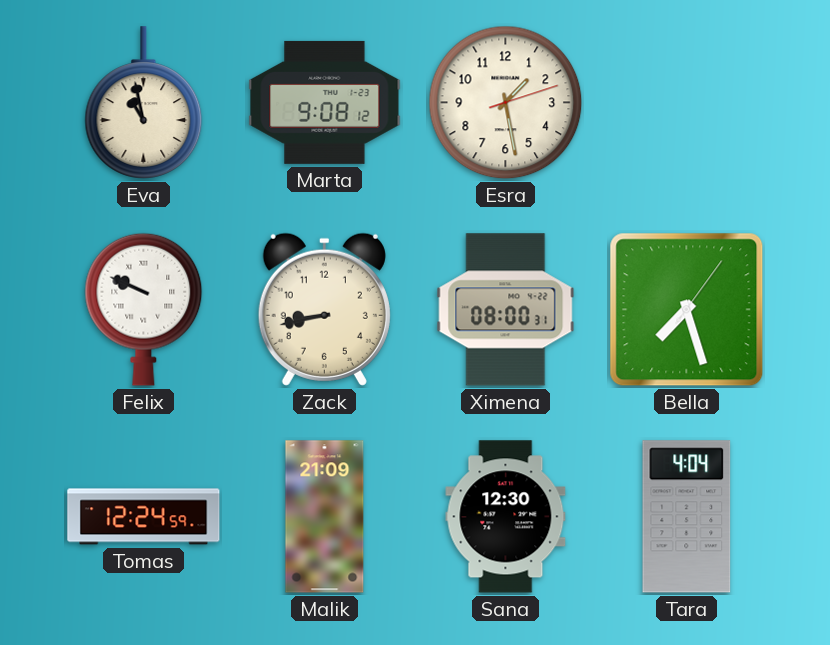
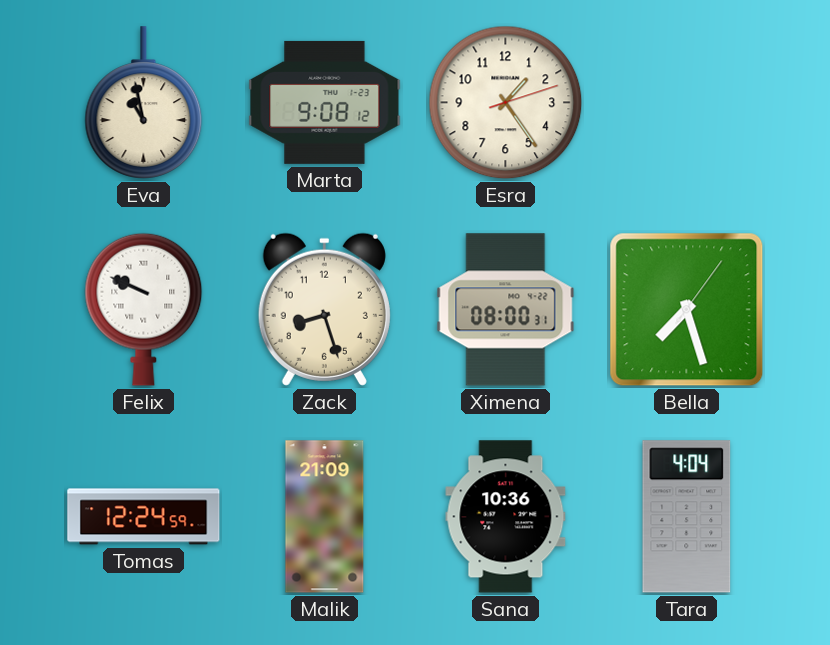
Esra: 1:28 -> 1:24 (506, 103)
Zack: 8:43 -> 8:27 (324, 309)
Sana: 12:30 -> 10:36 (506, 517)
